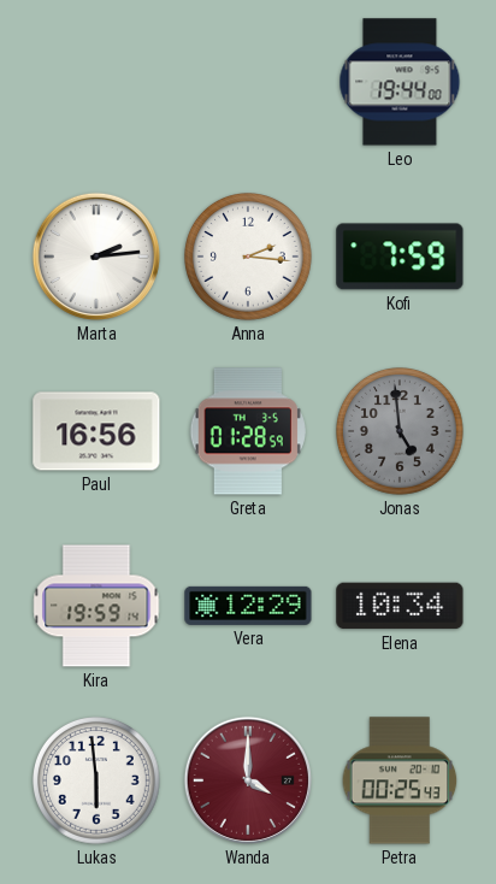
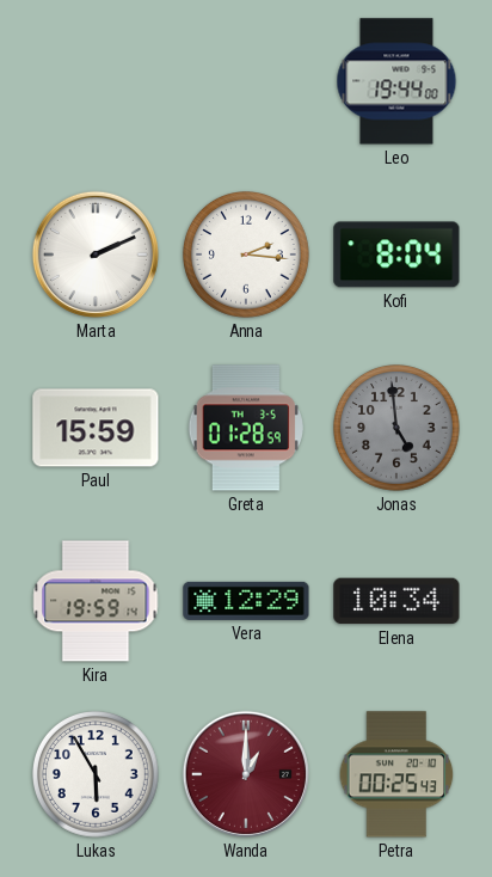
Marta: 2:14 -> 2:11 (96, 254)
Kofi: 7:59 -> 8:04 (396, 254)
Paul: 16:56 -> 15:59 (96, 428)
Lukas: 5:59 -> 5:55 (97, 775)
Wanda: 4:00 -> 1:00 (246, 774)
